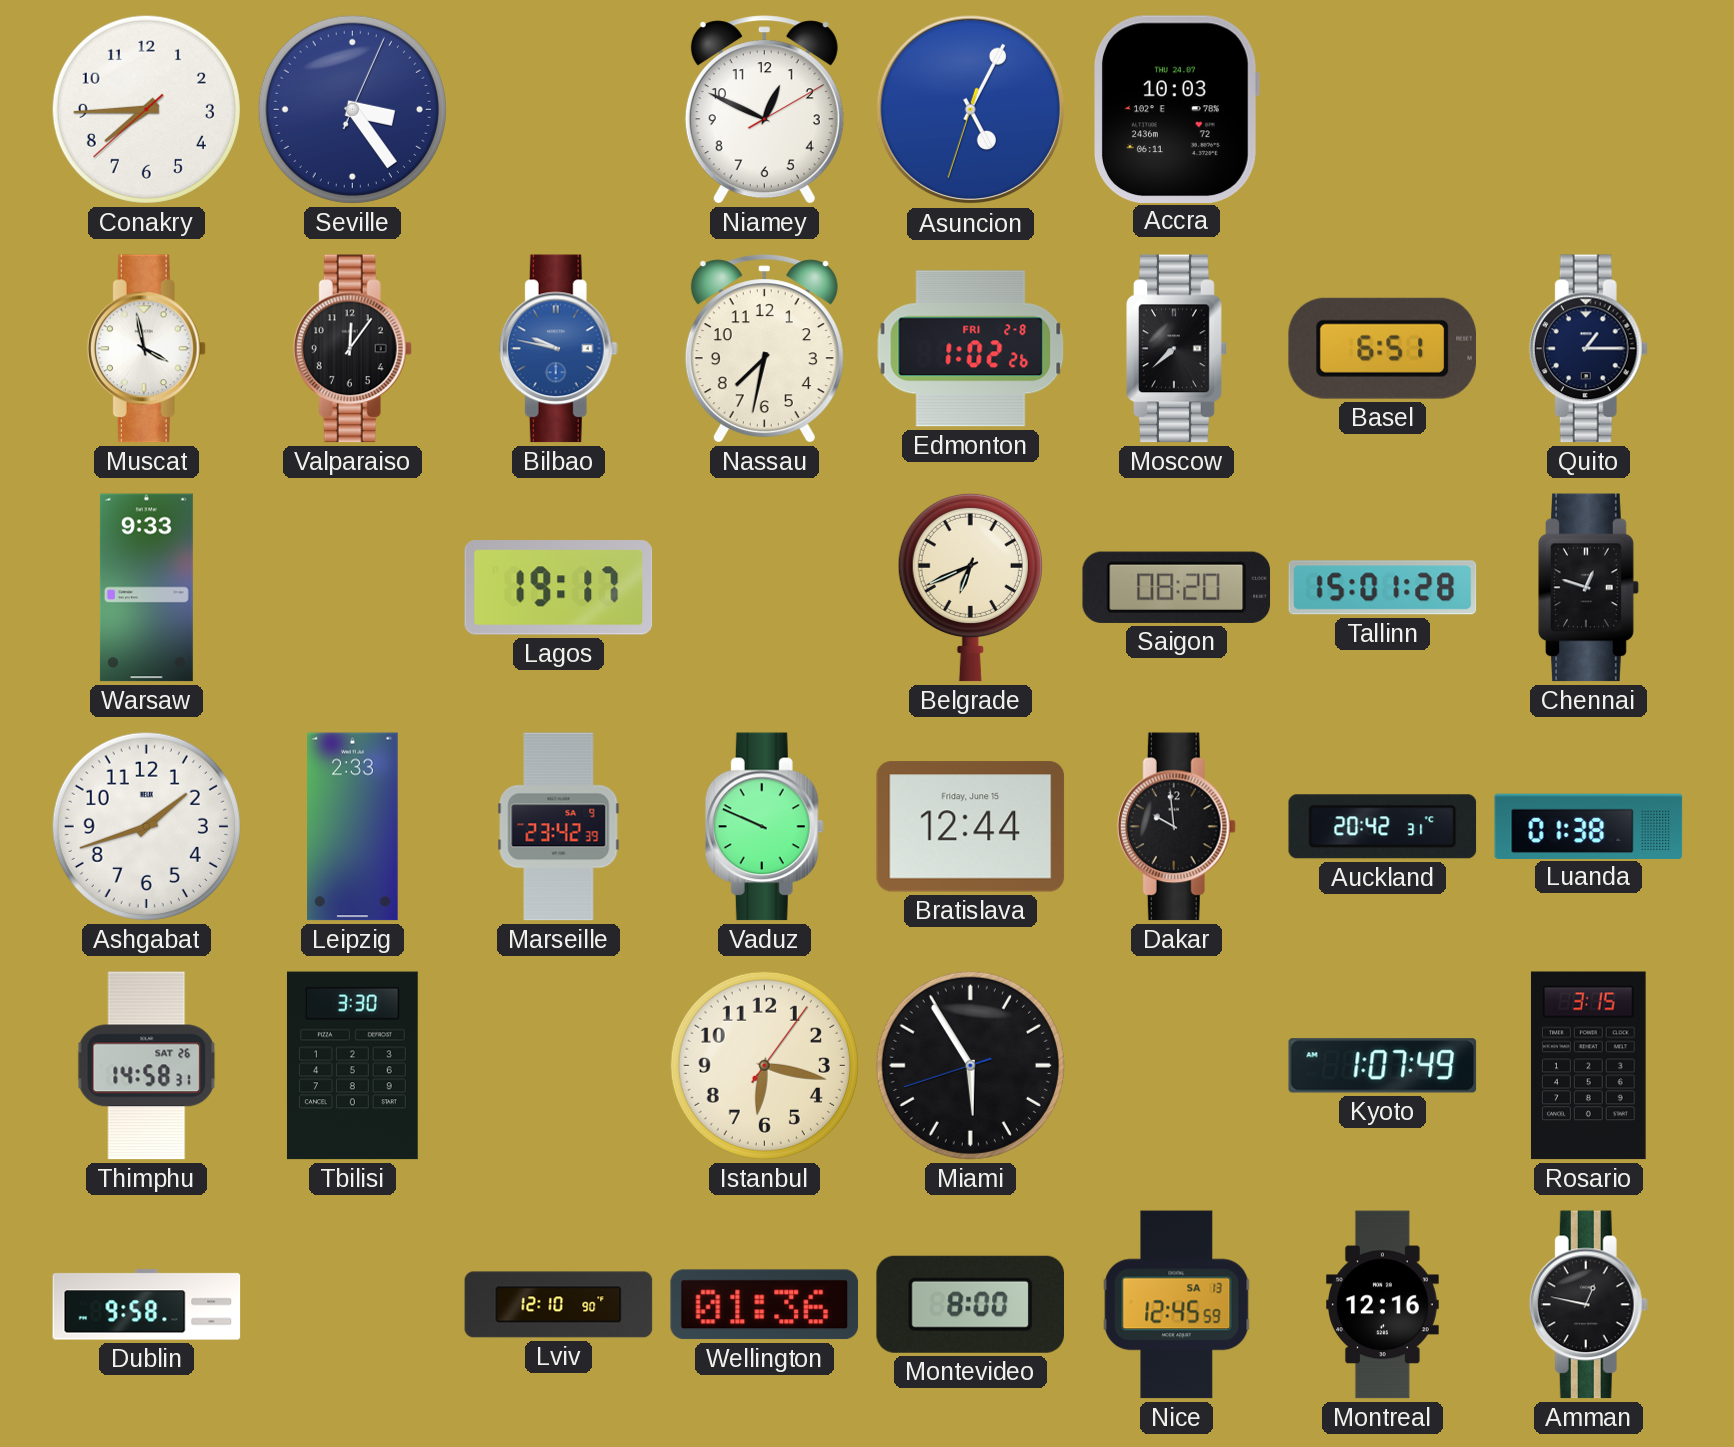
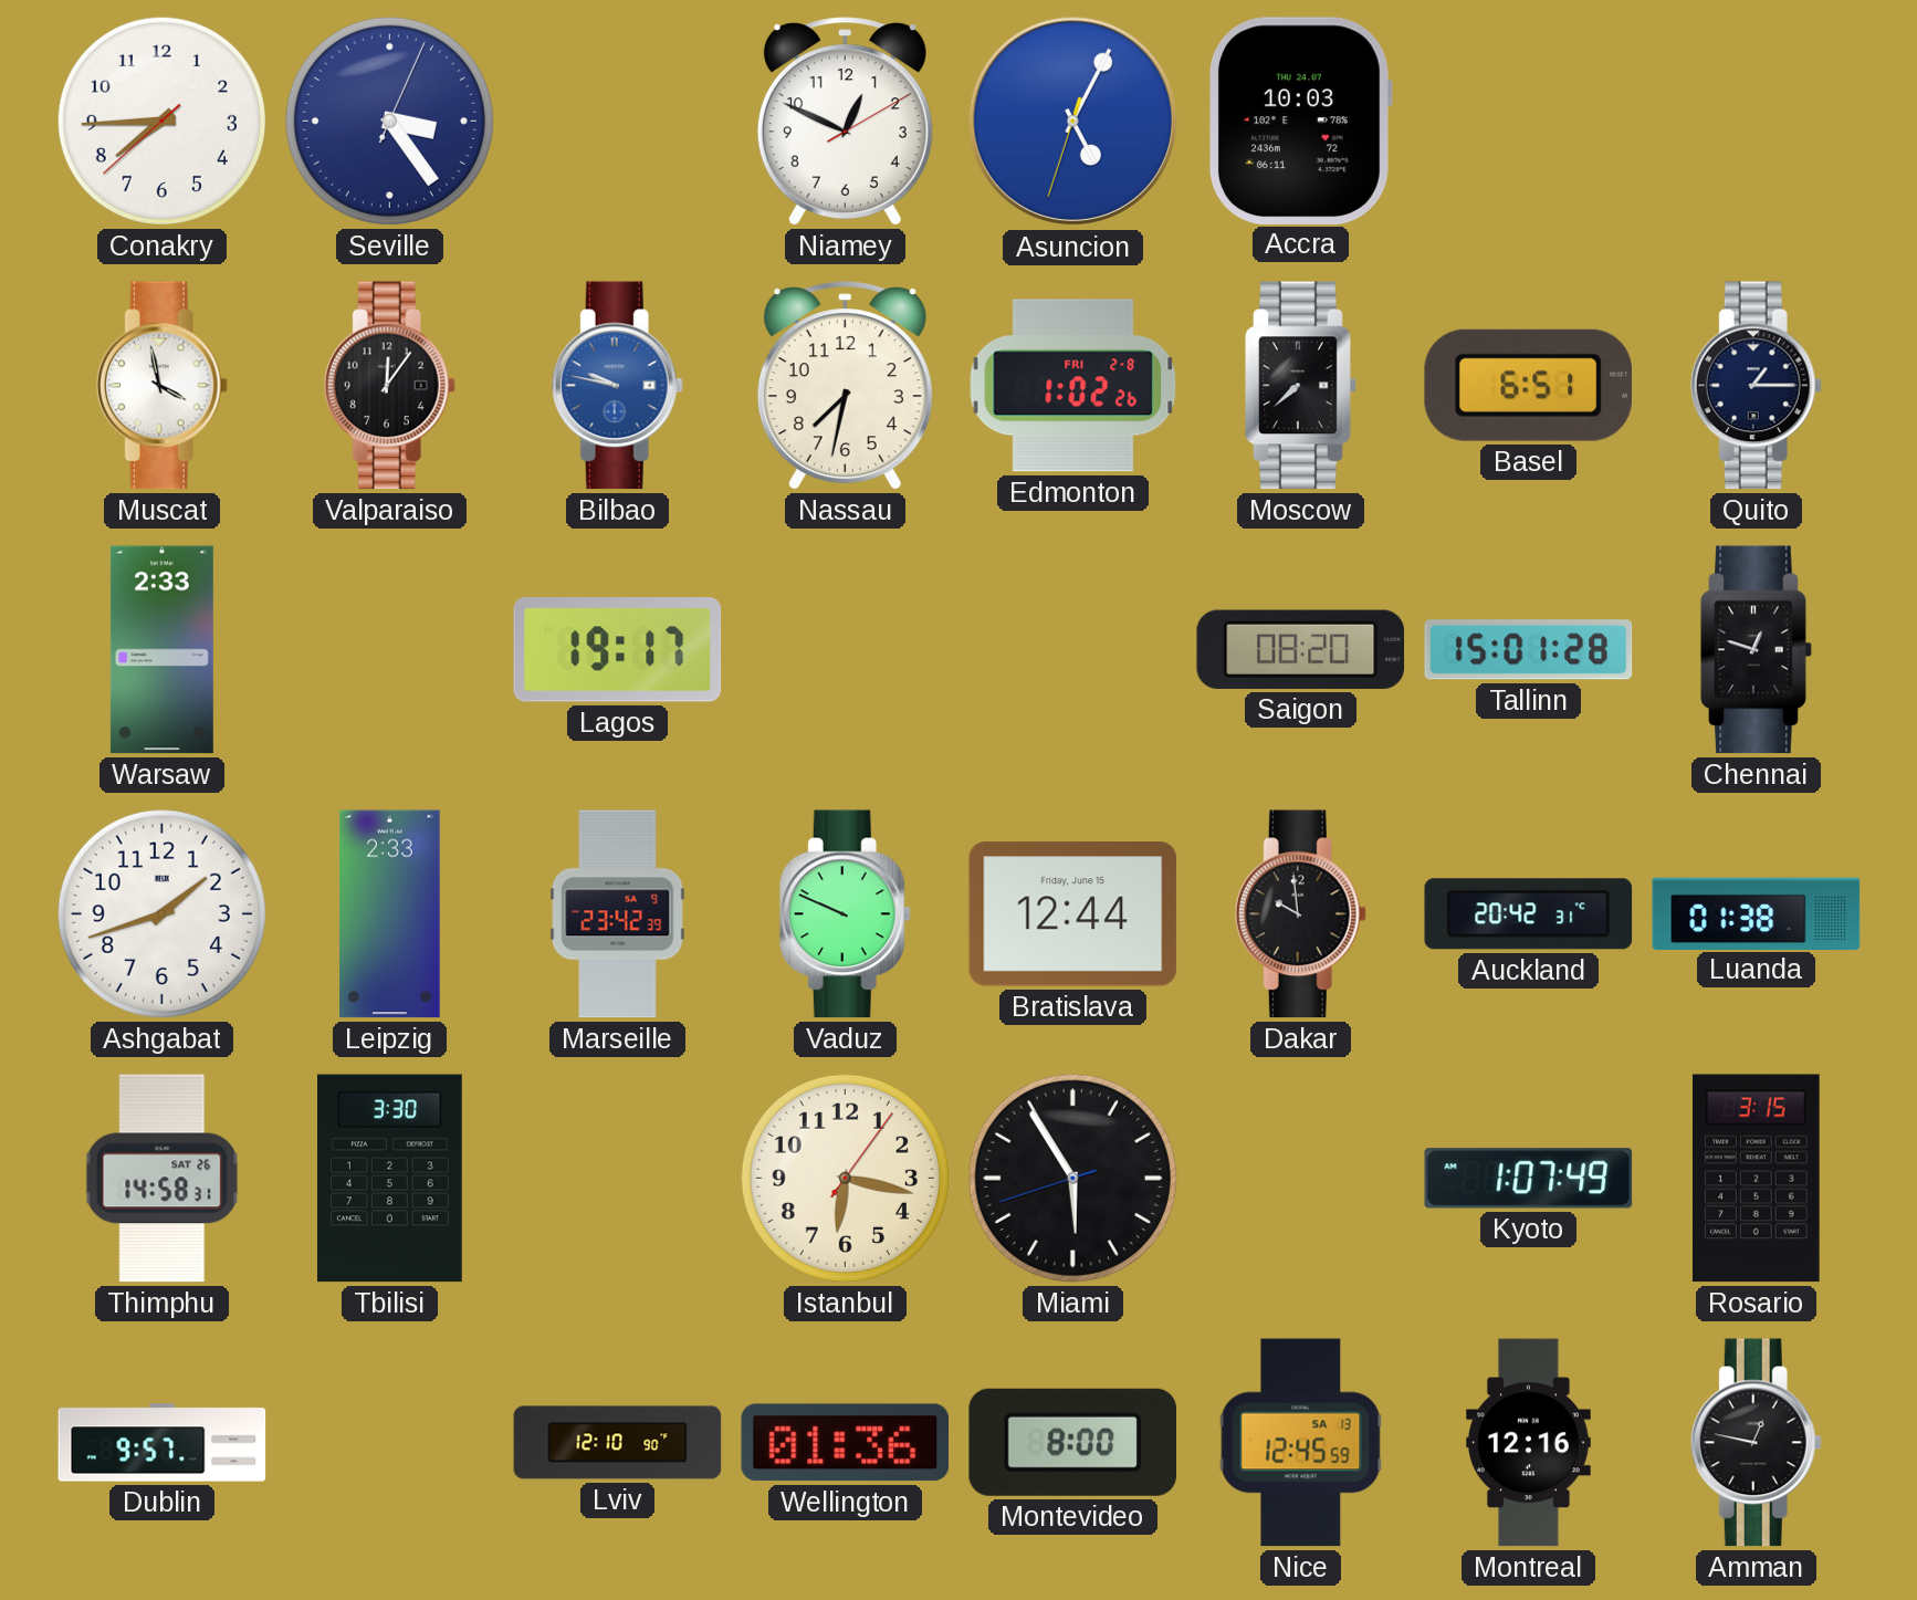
Warsaw: 9:33 -> 2:33 (161, 650)
Belgrade: 6:41 -> none (970, 587)
Dublin: 9:58 -> 9:57 (163, 1443)
